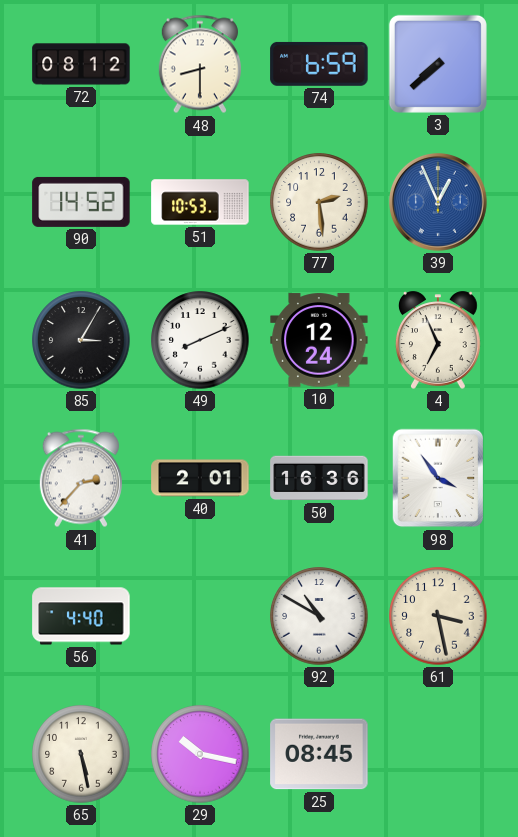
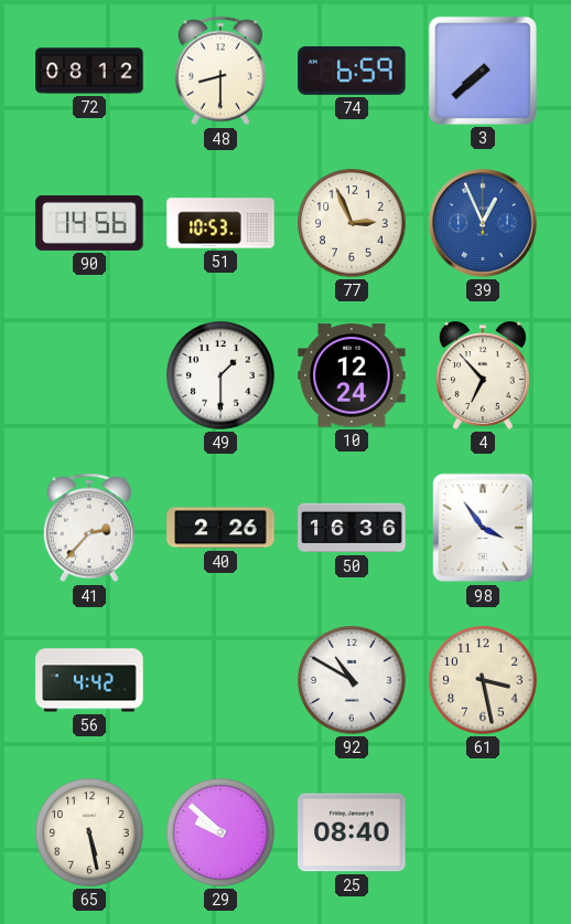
90: 14:52 -> 14:56 (89, 223)
77: 2:29 -> 2:56 (352, 223)
85: 3:05 -> none (81, 340)
49: 8:11 -> 1:30 (220, 375)
4: 6:56 -> 6:53 (483, 375)
40: 2:01 -> 2:26 (220, 528)
56: 4:40 -> 4:42 (89, 680)
29: 10:17 -> 9:52 (220, 832)
25: 08:45 -> 08:40 (352, 832)
